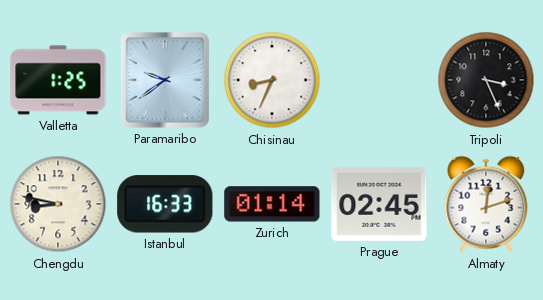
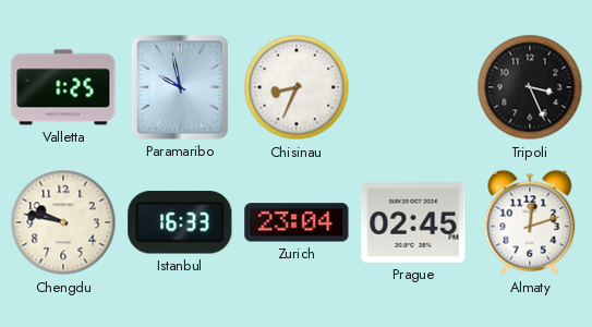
Paramaribo: 9:39 -> 9:58 (180, 87)
Chengdu: 8:47 -> 9:47 (63, 222)
Zurich: 01:14 -> 23:04 (297, 222)
